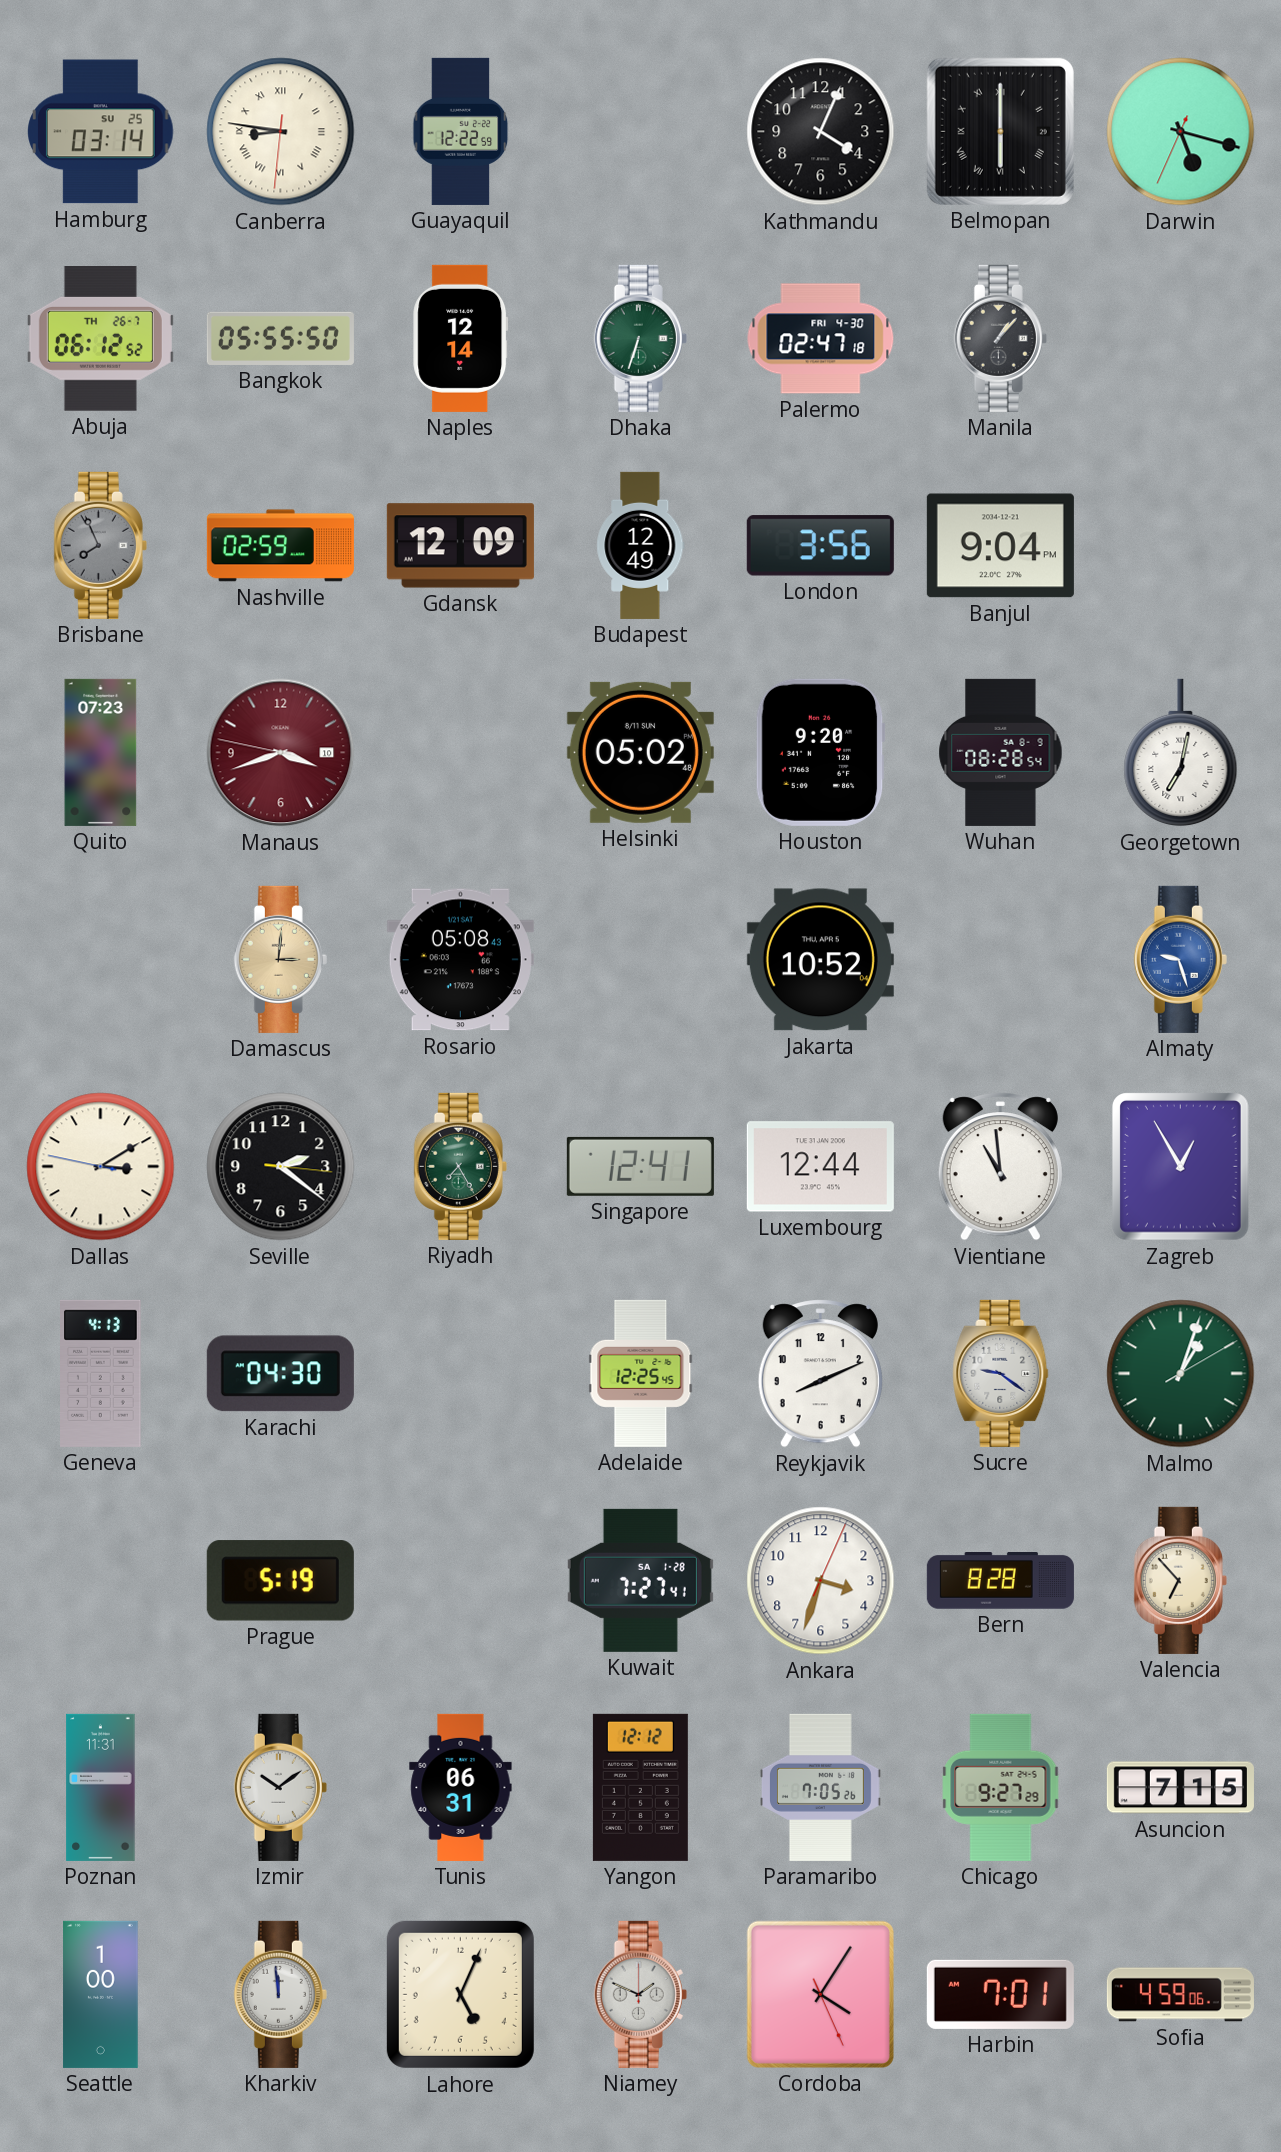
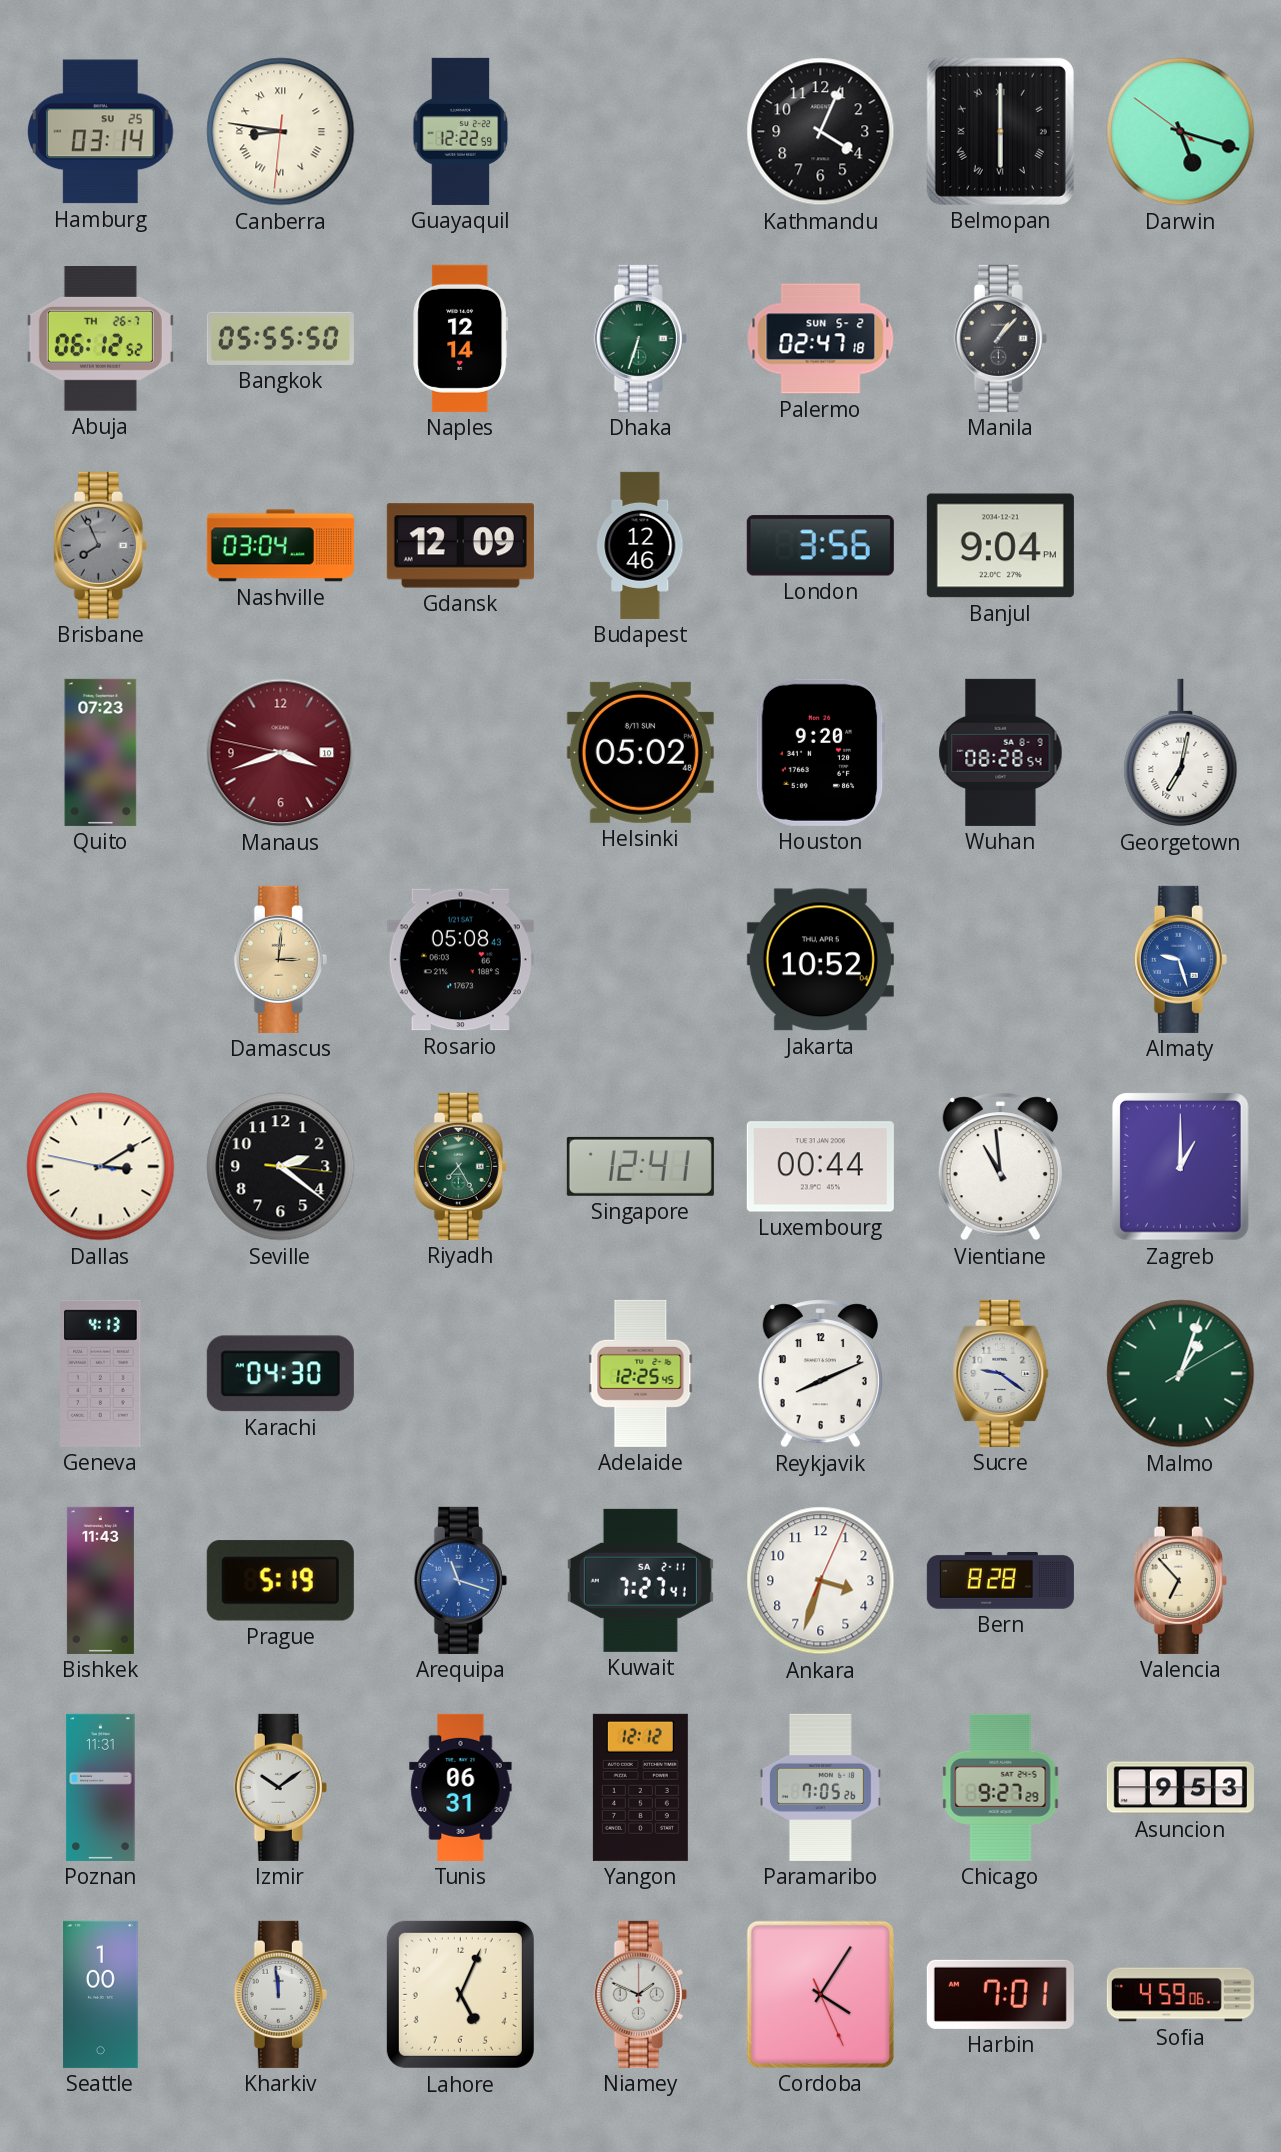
Darwin: 5:17:34 -> 5:17:51 (1181, 132)
Palermo date: FRI 4-30 -> SUN 5-2 (821, 339)
Nashville: 02:59 -> 03:04 (280, 546)
Budapest: 12:49 -> 12:46 (641, 545)
Luxembourg: 12:44 -> 00:44 (820, 1167)
Zagreb: 12:55 -> 1:00 (1181, 1167)
Bishkek: none -> 11:43 (100, 1580)
Arequipa: none -> 11:18 (460, 1580)
Kuwait date: SA 1-28 -> SA 2-11 (640, 1580)
Asuncion: 7:15 -> 9:53 (1180, 1788)
